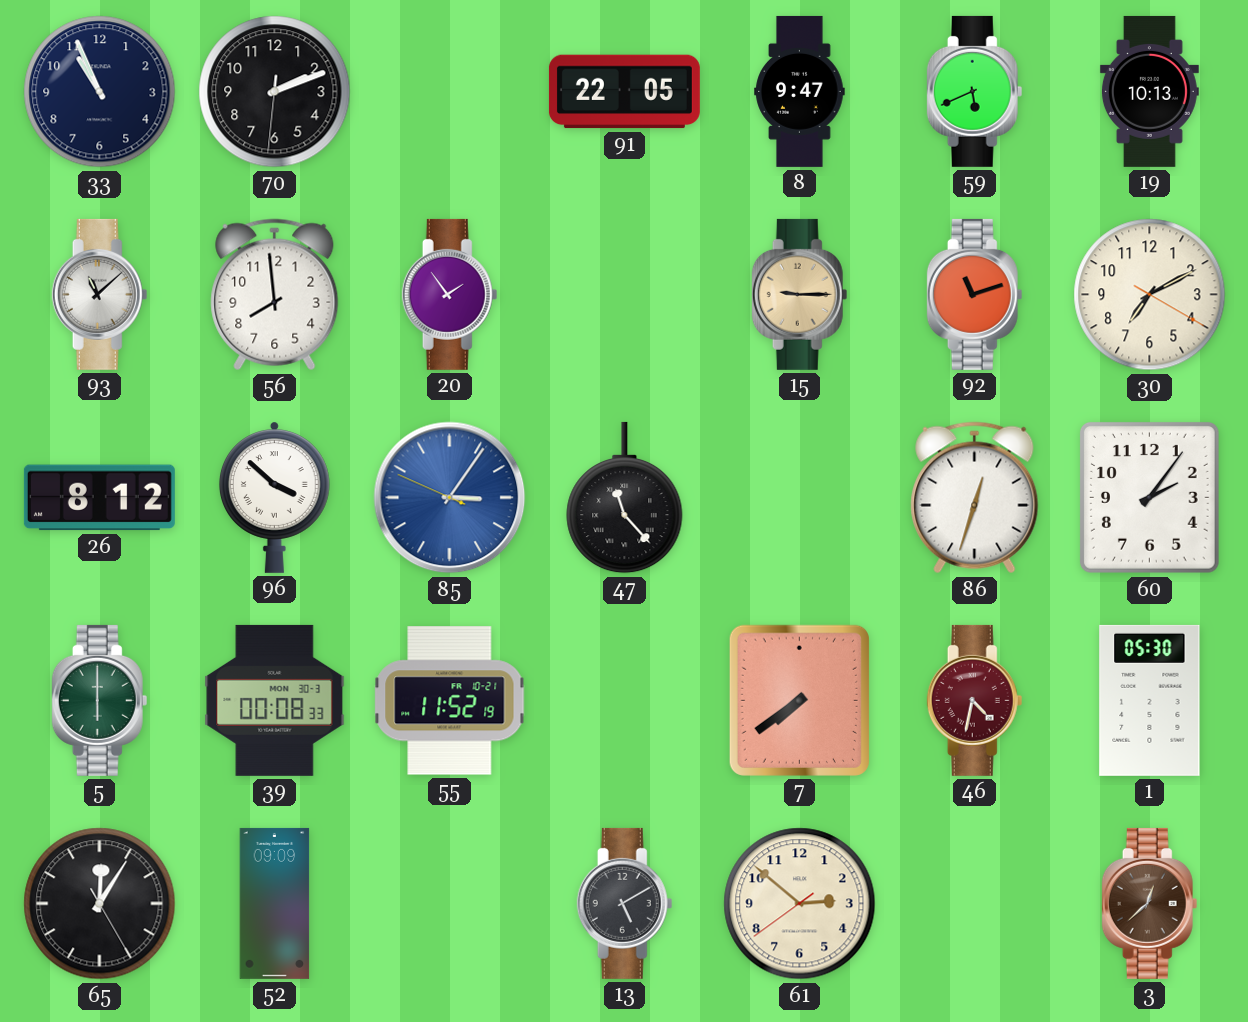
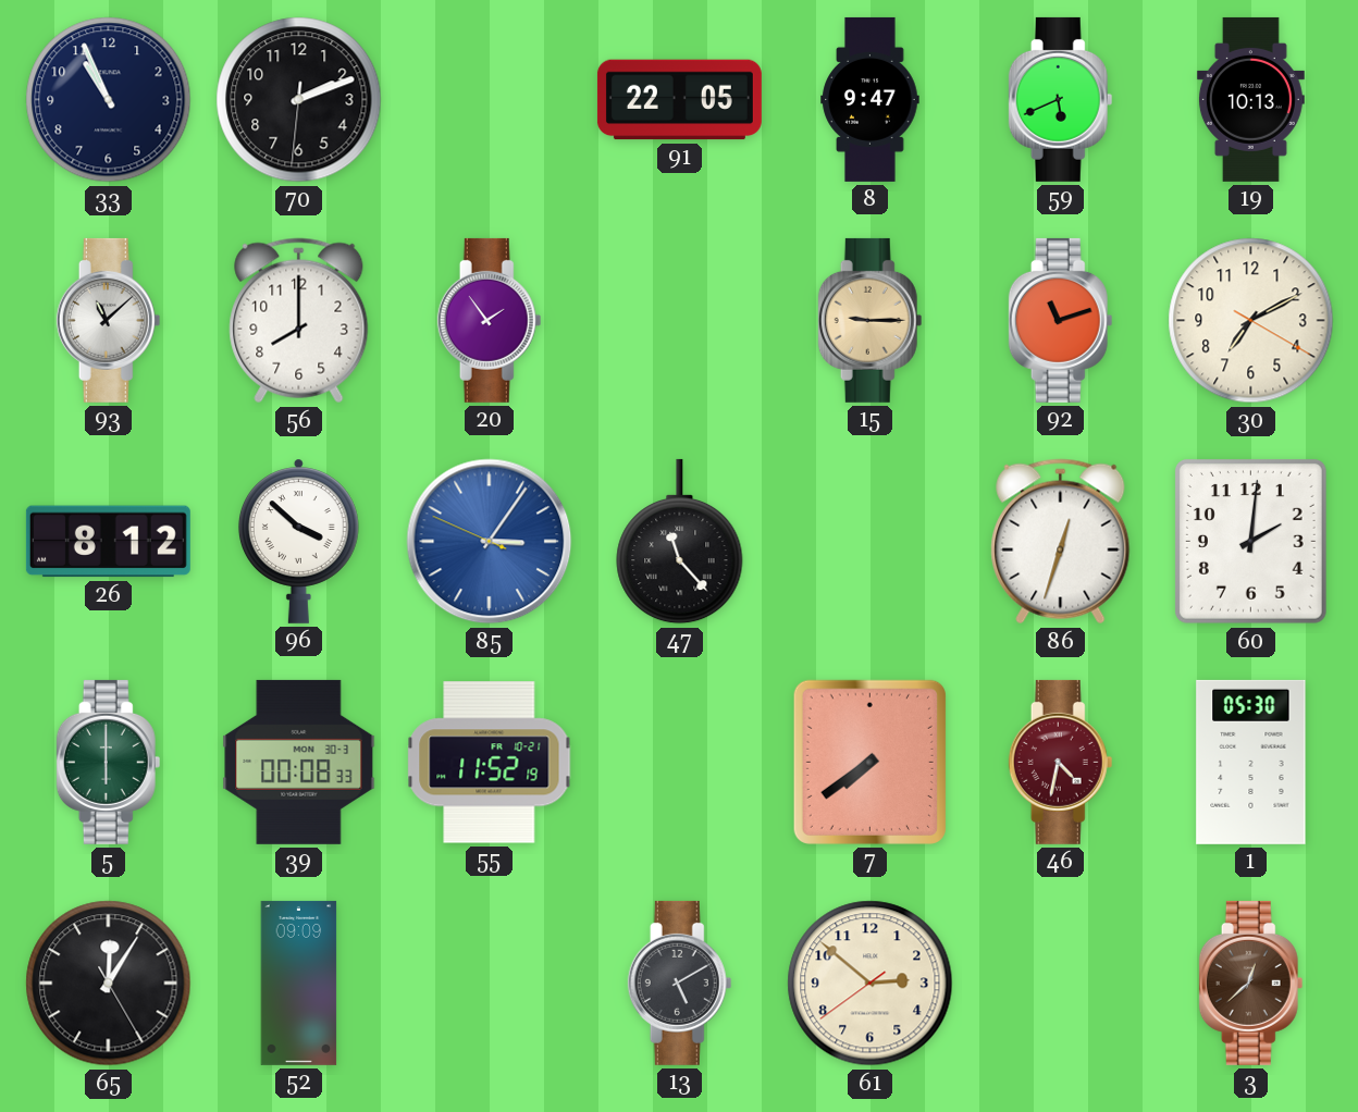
56: 7:59 -> 8:00 (299, 321)
60: 2:06 -> 2:01 (1250, 542)
